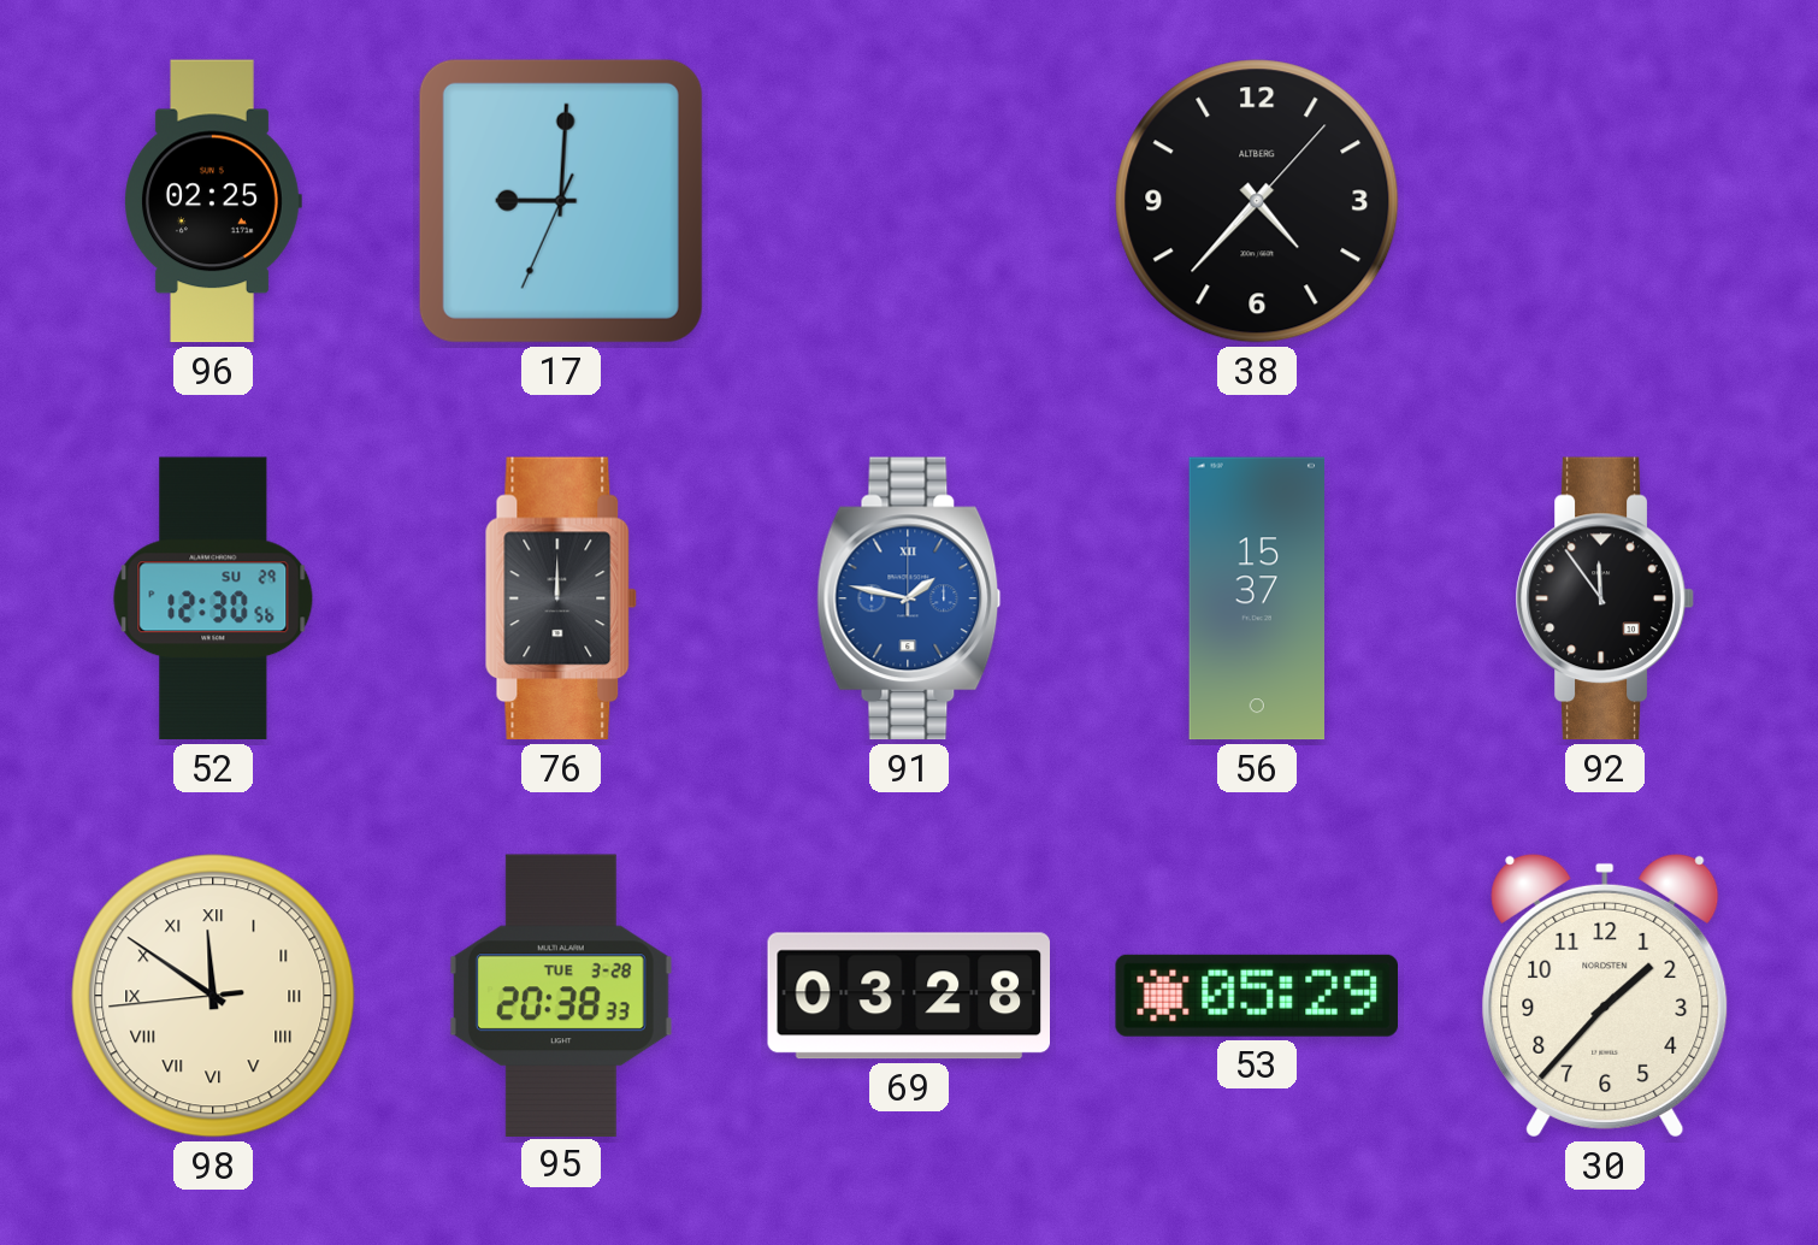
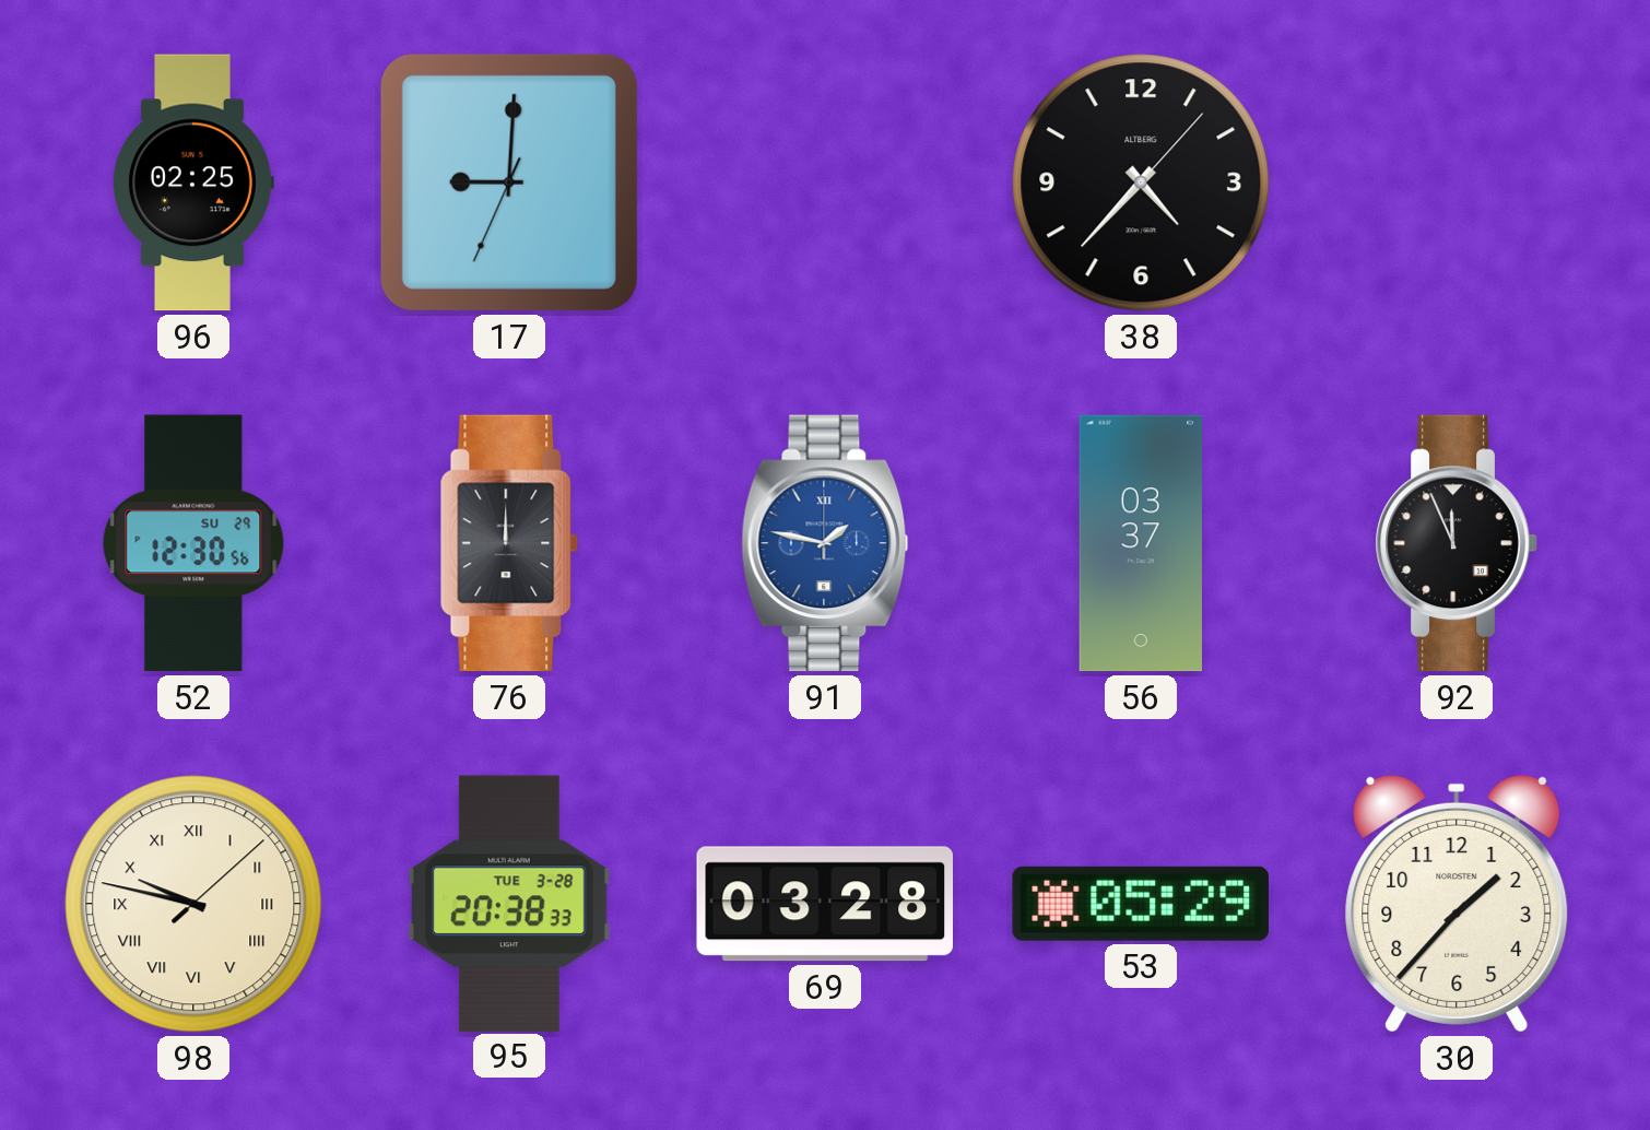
56: 15:37 -> 03:37 (1140, 543)
92: 11:54 -> 11:56 (1457, 543)
98: 11:50 -> 9:47 (193, 904)
